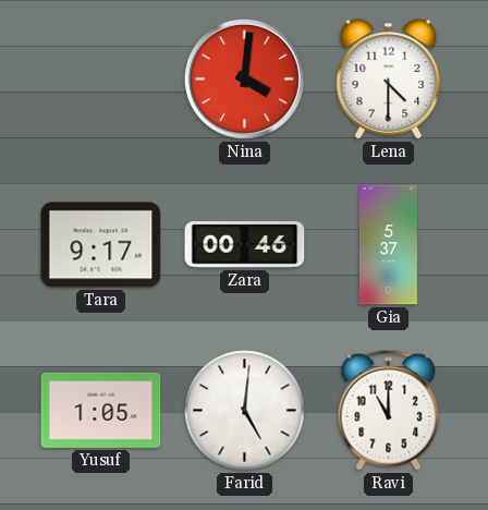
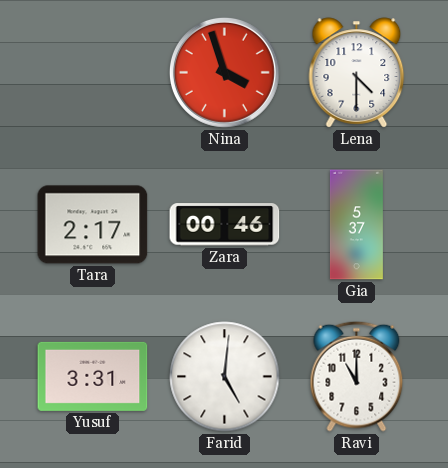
Nina: 4:01 -> 3:57 (224, 72)
Tara: 9:17 -> 2:17 (93, 225)
Yusuf: 1:05 -> 3:31 (93, 376)
